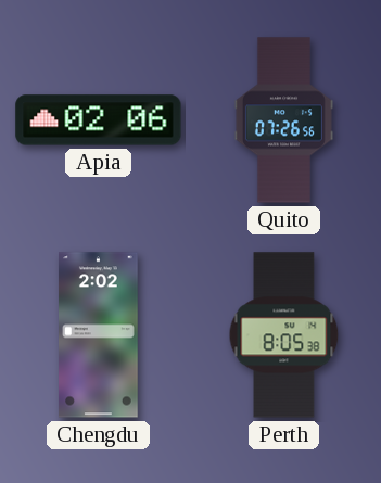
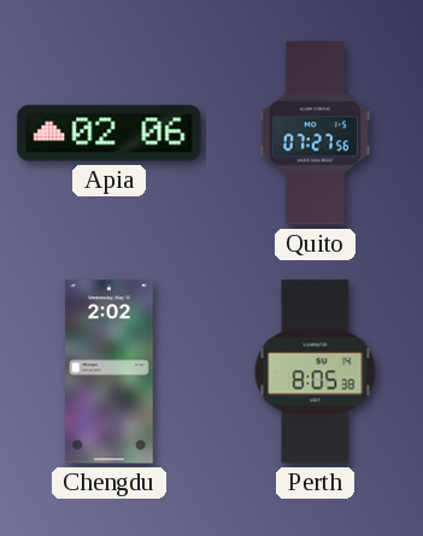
Quito: 07:26 -> 07:27 (315, 134)
